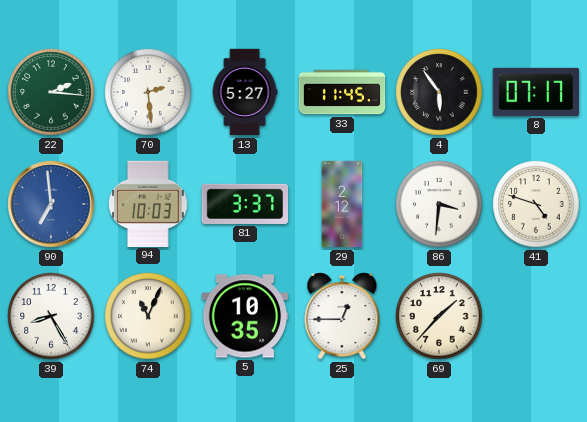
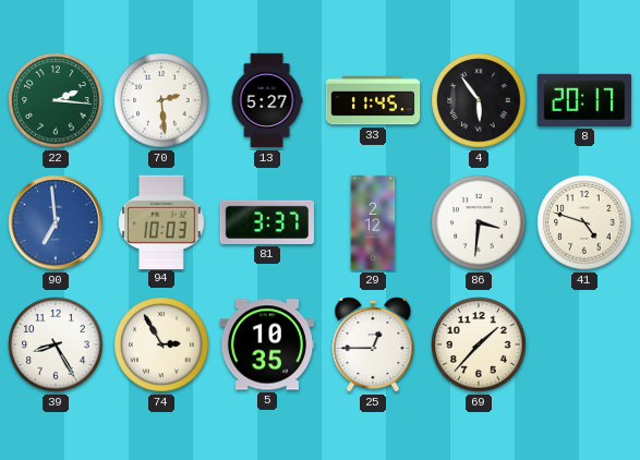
8: 07:17 -> 20:17 (583, 100)
74: 11:04 -> 2:55 (161, 344)
